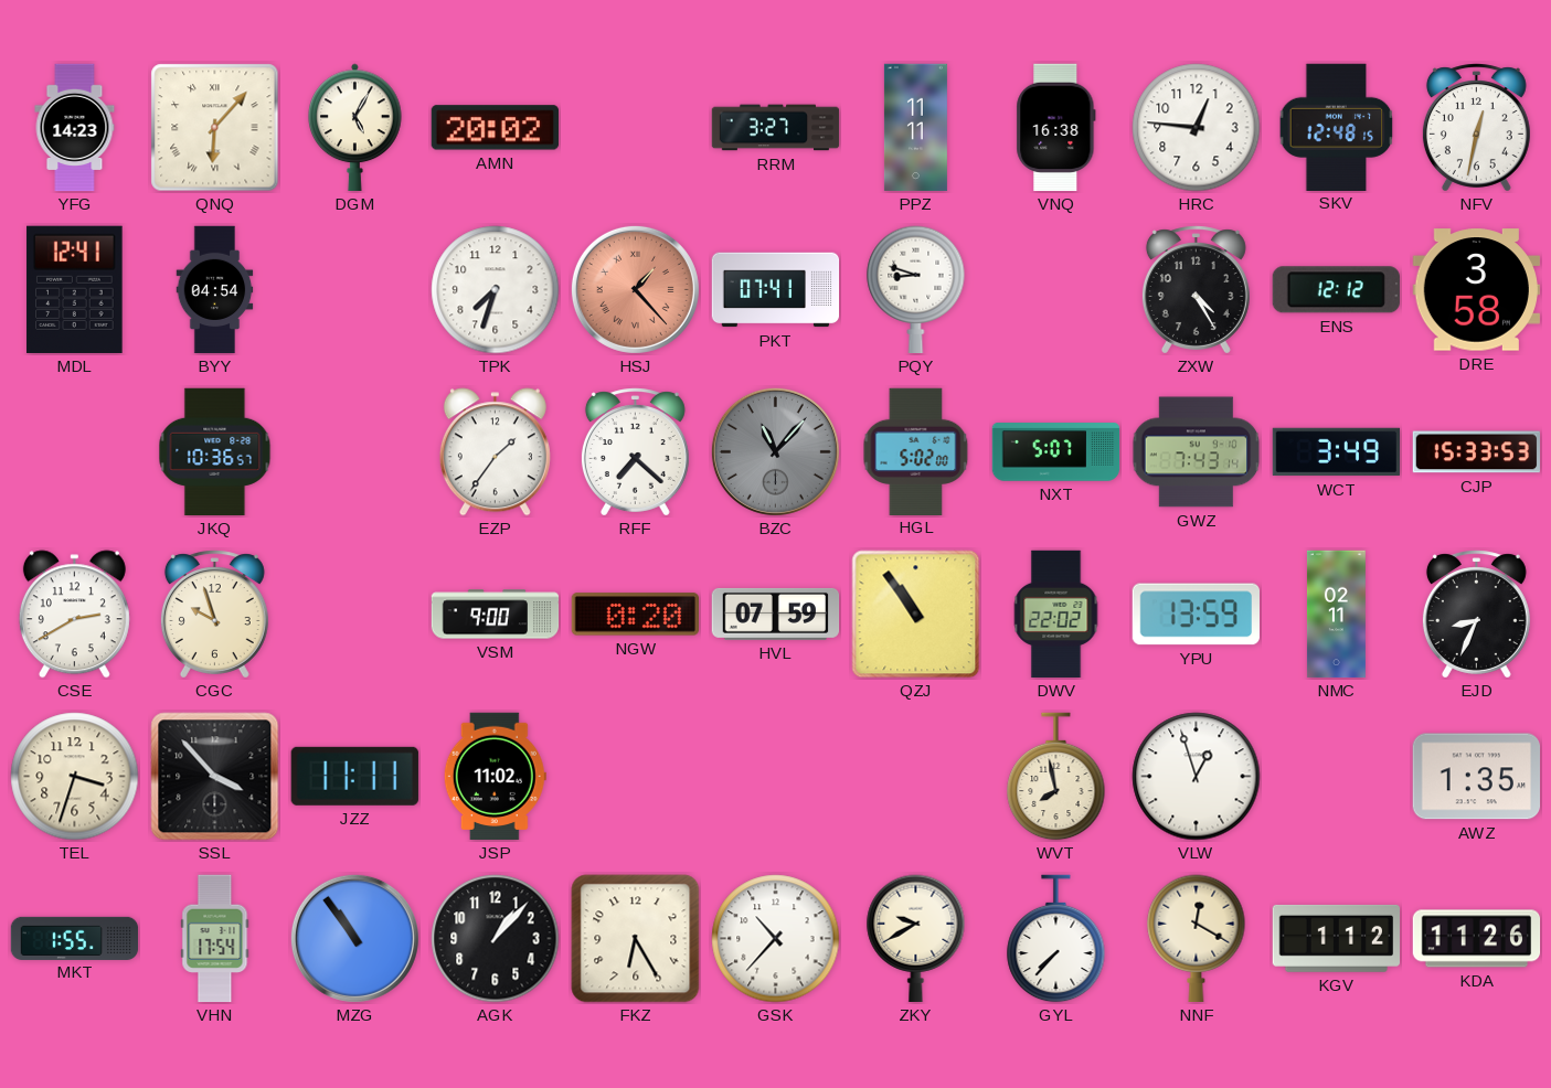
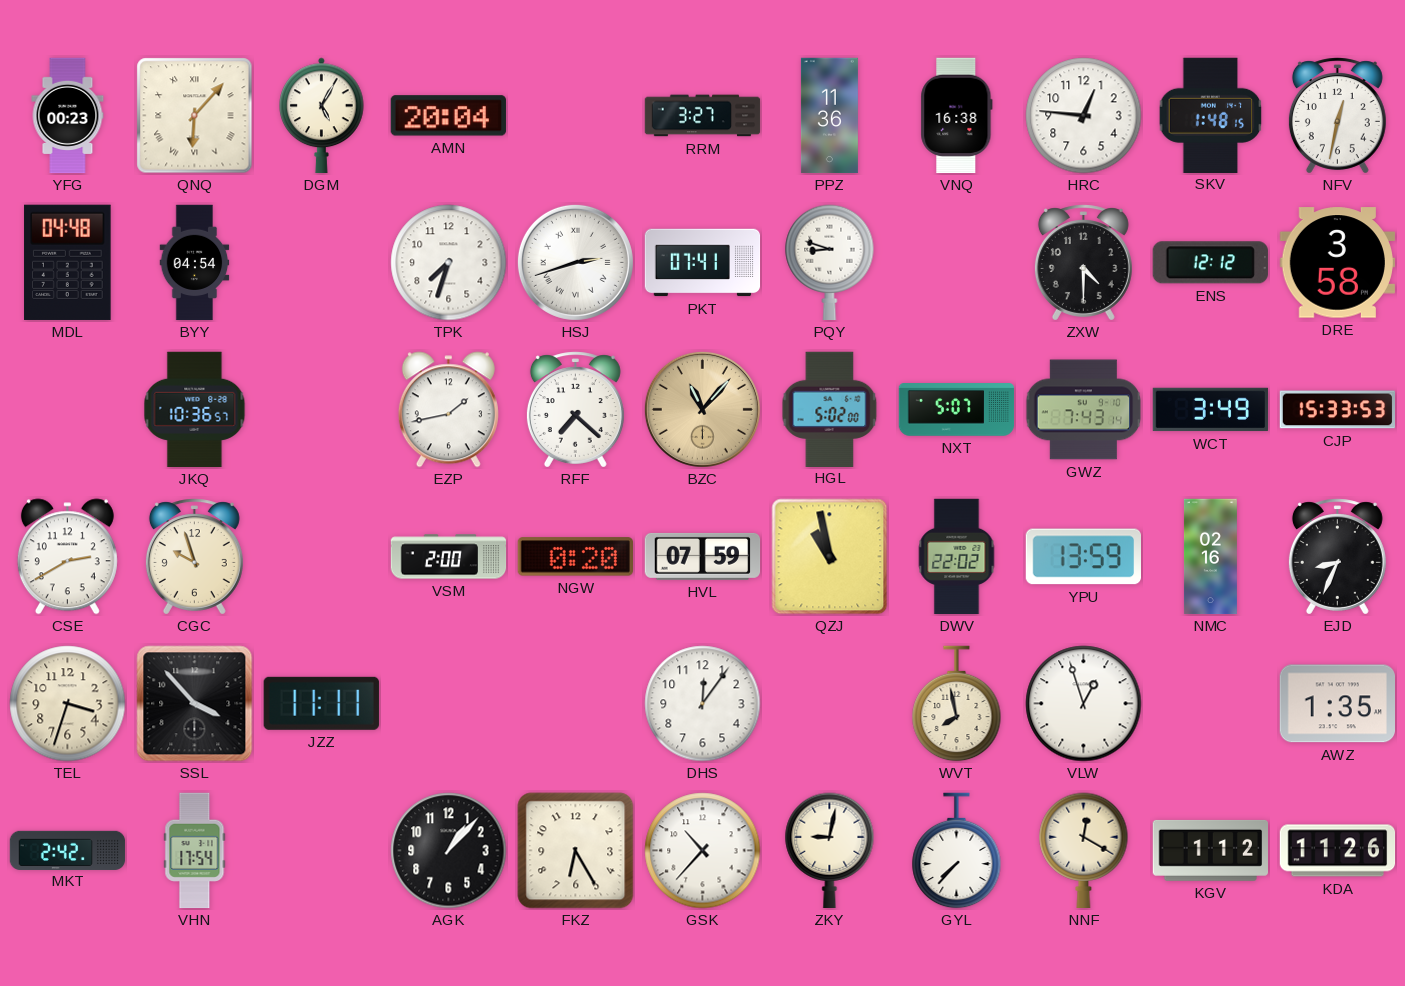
YFG: 14:23 -> 00:23 (68, 116)
AMN: 20:02 -> 20:04 (448, 116)
PPZ: 11:11 -> 11:36 (829, 116)
SKV: 12:48 -> 1:48 (1211, 115)
MDL: 12:41 -> 04:48 (68, 262)
HSJ: 1:23 -> 2:42 (575, 262)
HSJ dial: salmon -> white (575, 262)
ZXW: 4:25 -> 4:30 (1083, 263)
EZP: 1:36 -> 1:43 (448, 410)
BZC dial: grey -> champagne (702, 409)
VSM: 9:00 -> 2:00 (449, 557)
QZJ: 10:54 -> 10:58 (830, 557)
NMC: 02:11 -> 02:16 (1210, 557)
JSP: 11:02 -> none (495, 777)
DHS: none -> 12:06 (703, 704)
MKT: 1:55 -> 2:42 (68, 850)
MZG: 10:54 -> none (354, 938)
ZKY: 9:40 -> 9:02 (830, 851)
